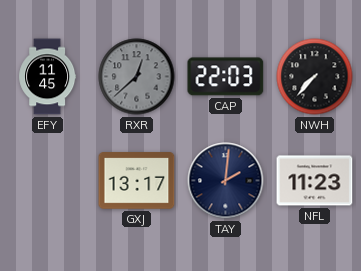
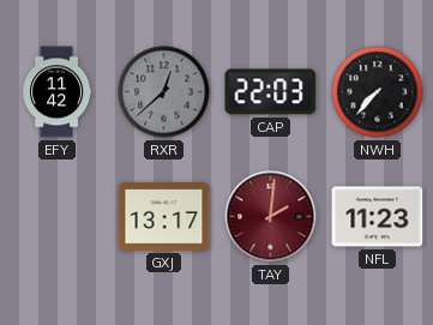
EFY: 11:45 -> 11:42 (58, 92)
TAY dial: navy -> burgundy (271, 217)
